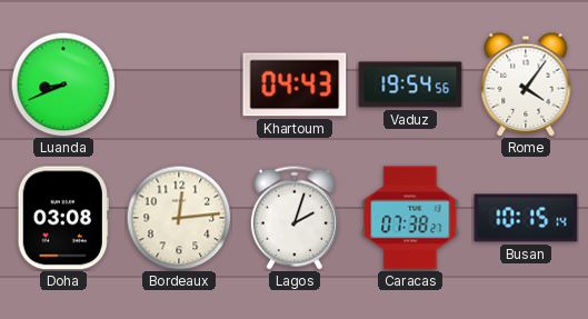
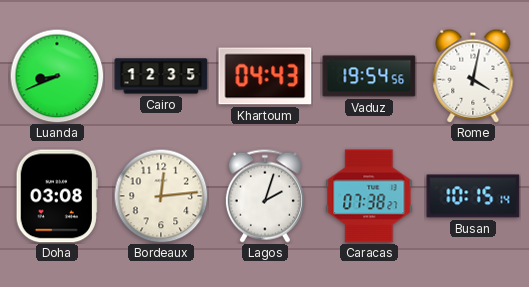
Cairo: none -> 12:35 (161, 76)
Rome: 4:06 -> 4:02 (473, 76)
